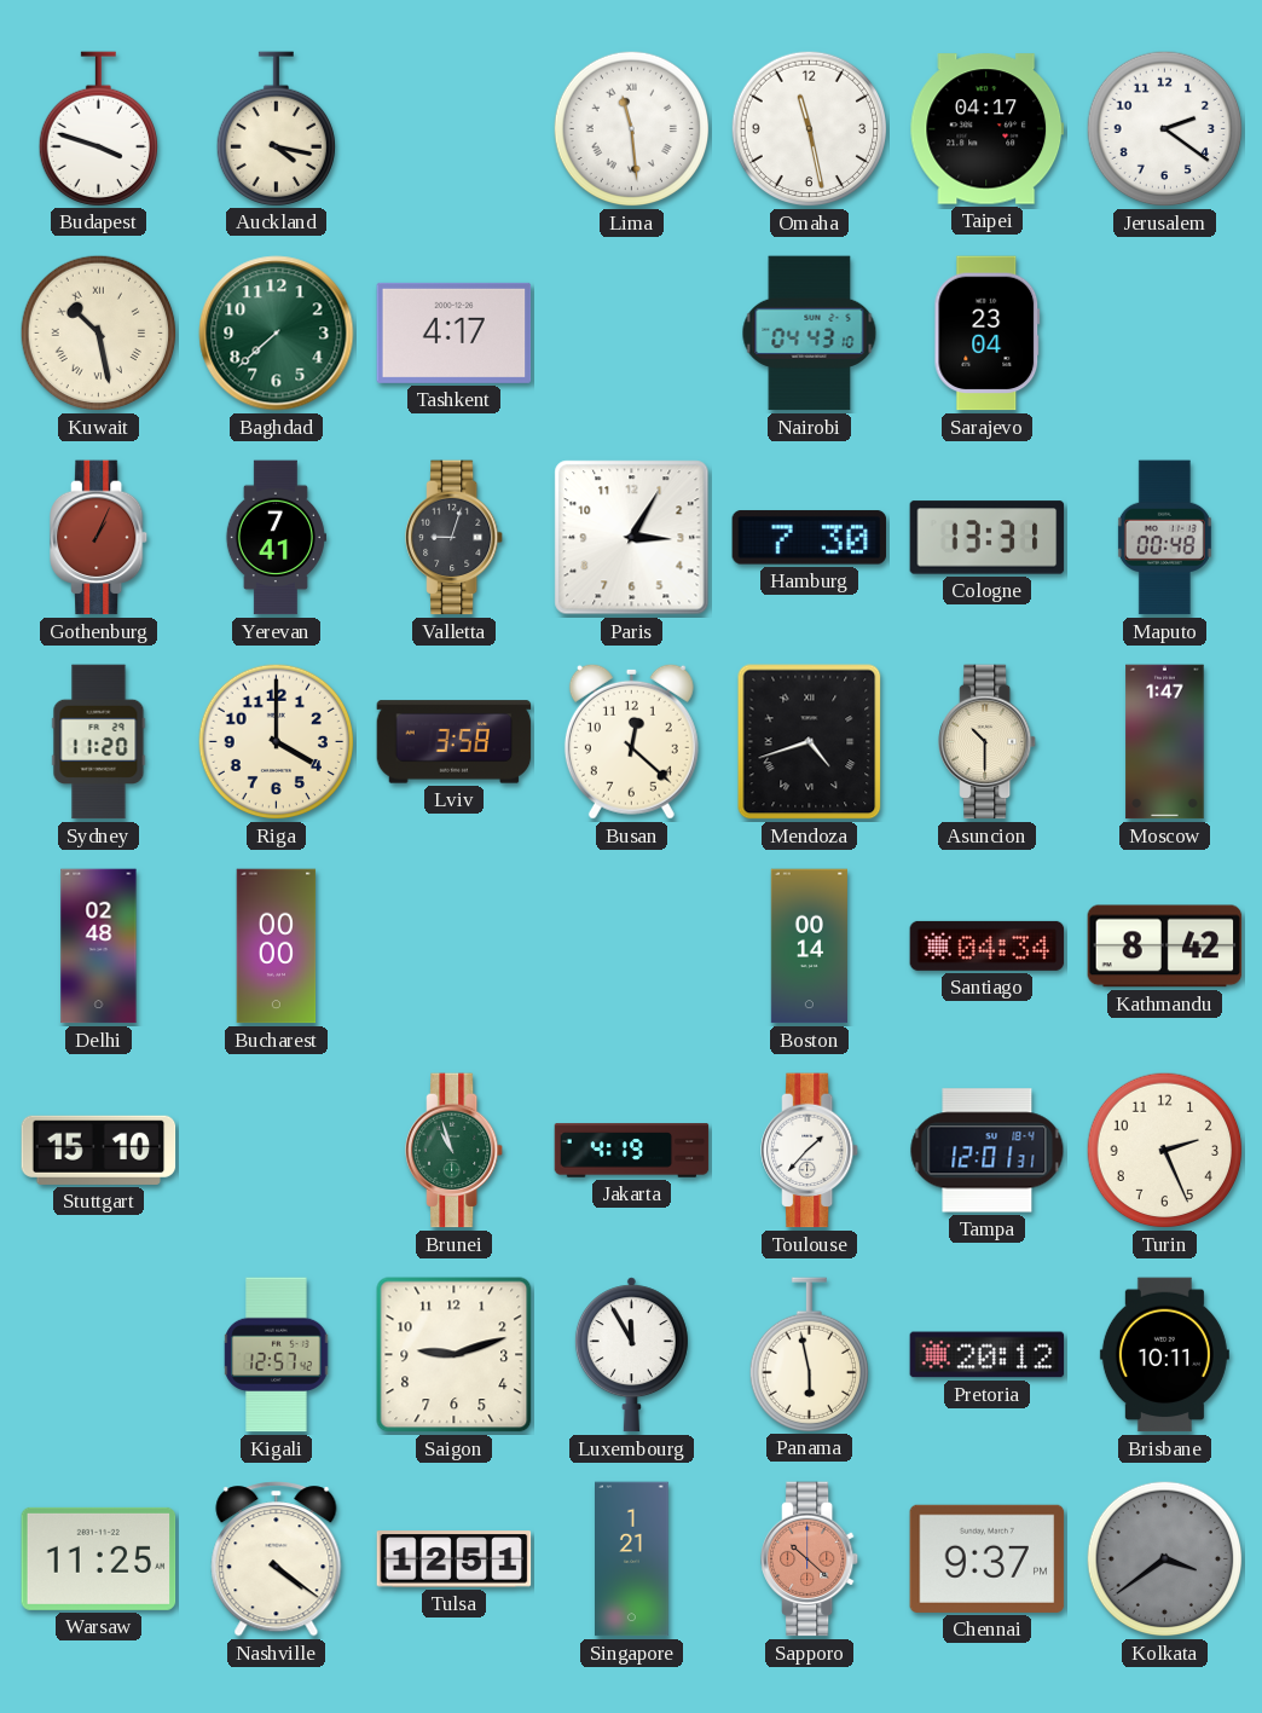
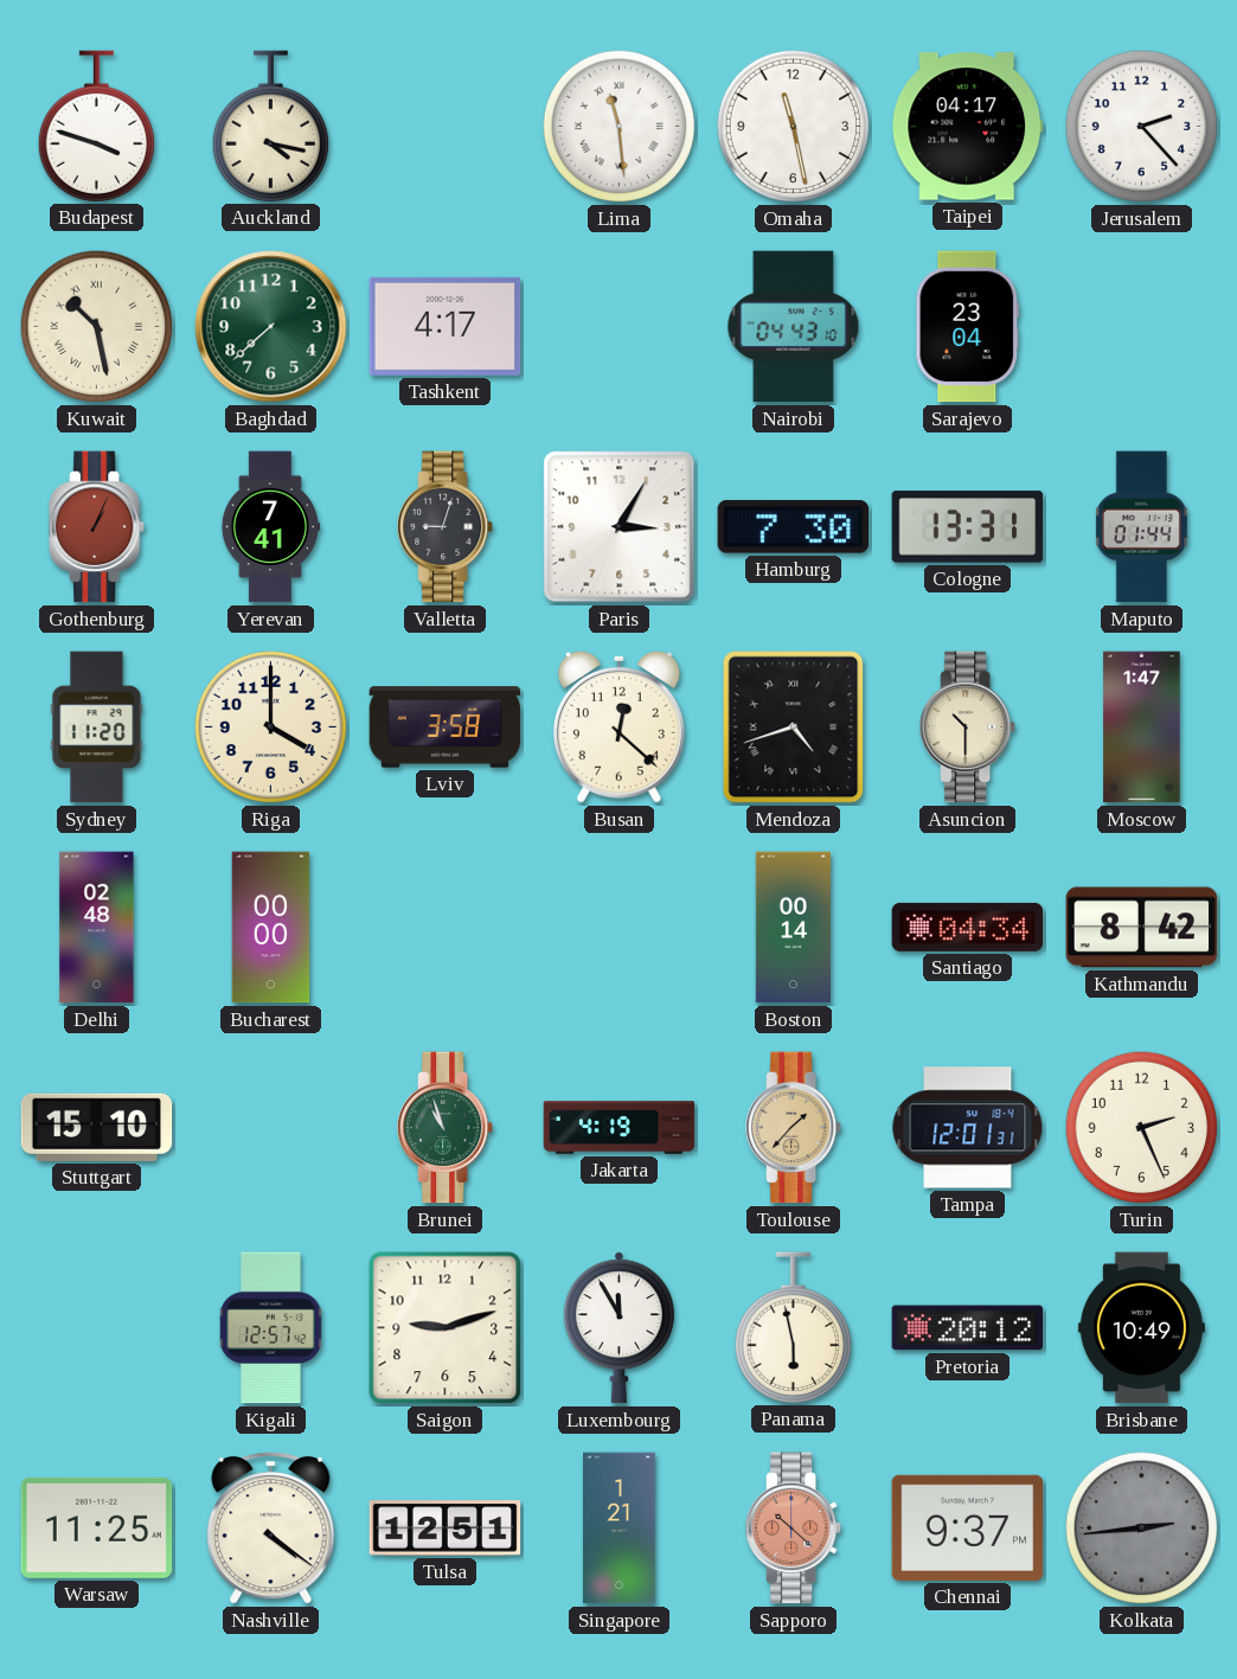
Jerusalem: 2:21 -> 2:23 (1142, 127)
Maputo: 00:48 -> 01:44 (1141, 527)
Toulouse dial: white -> champagne (795, 1128)
Brisbane: 10:11 -> 10:49 (1141, 1328)
Kolkata: 3:39 -> 2:44 (1142, 1529)
